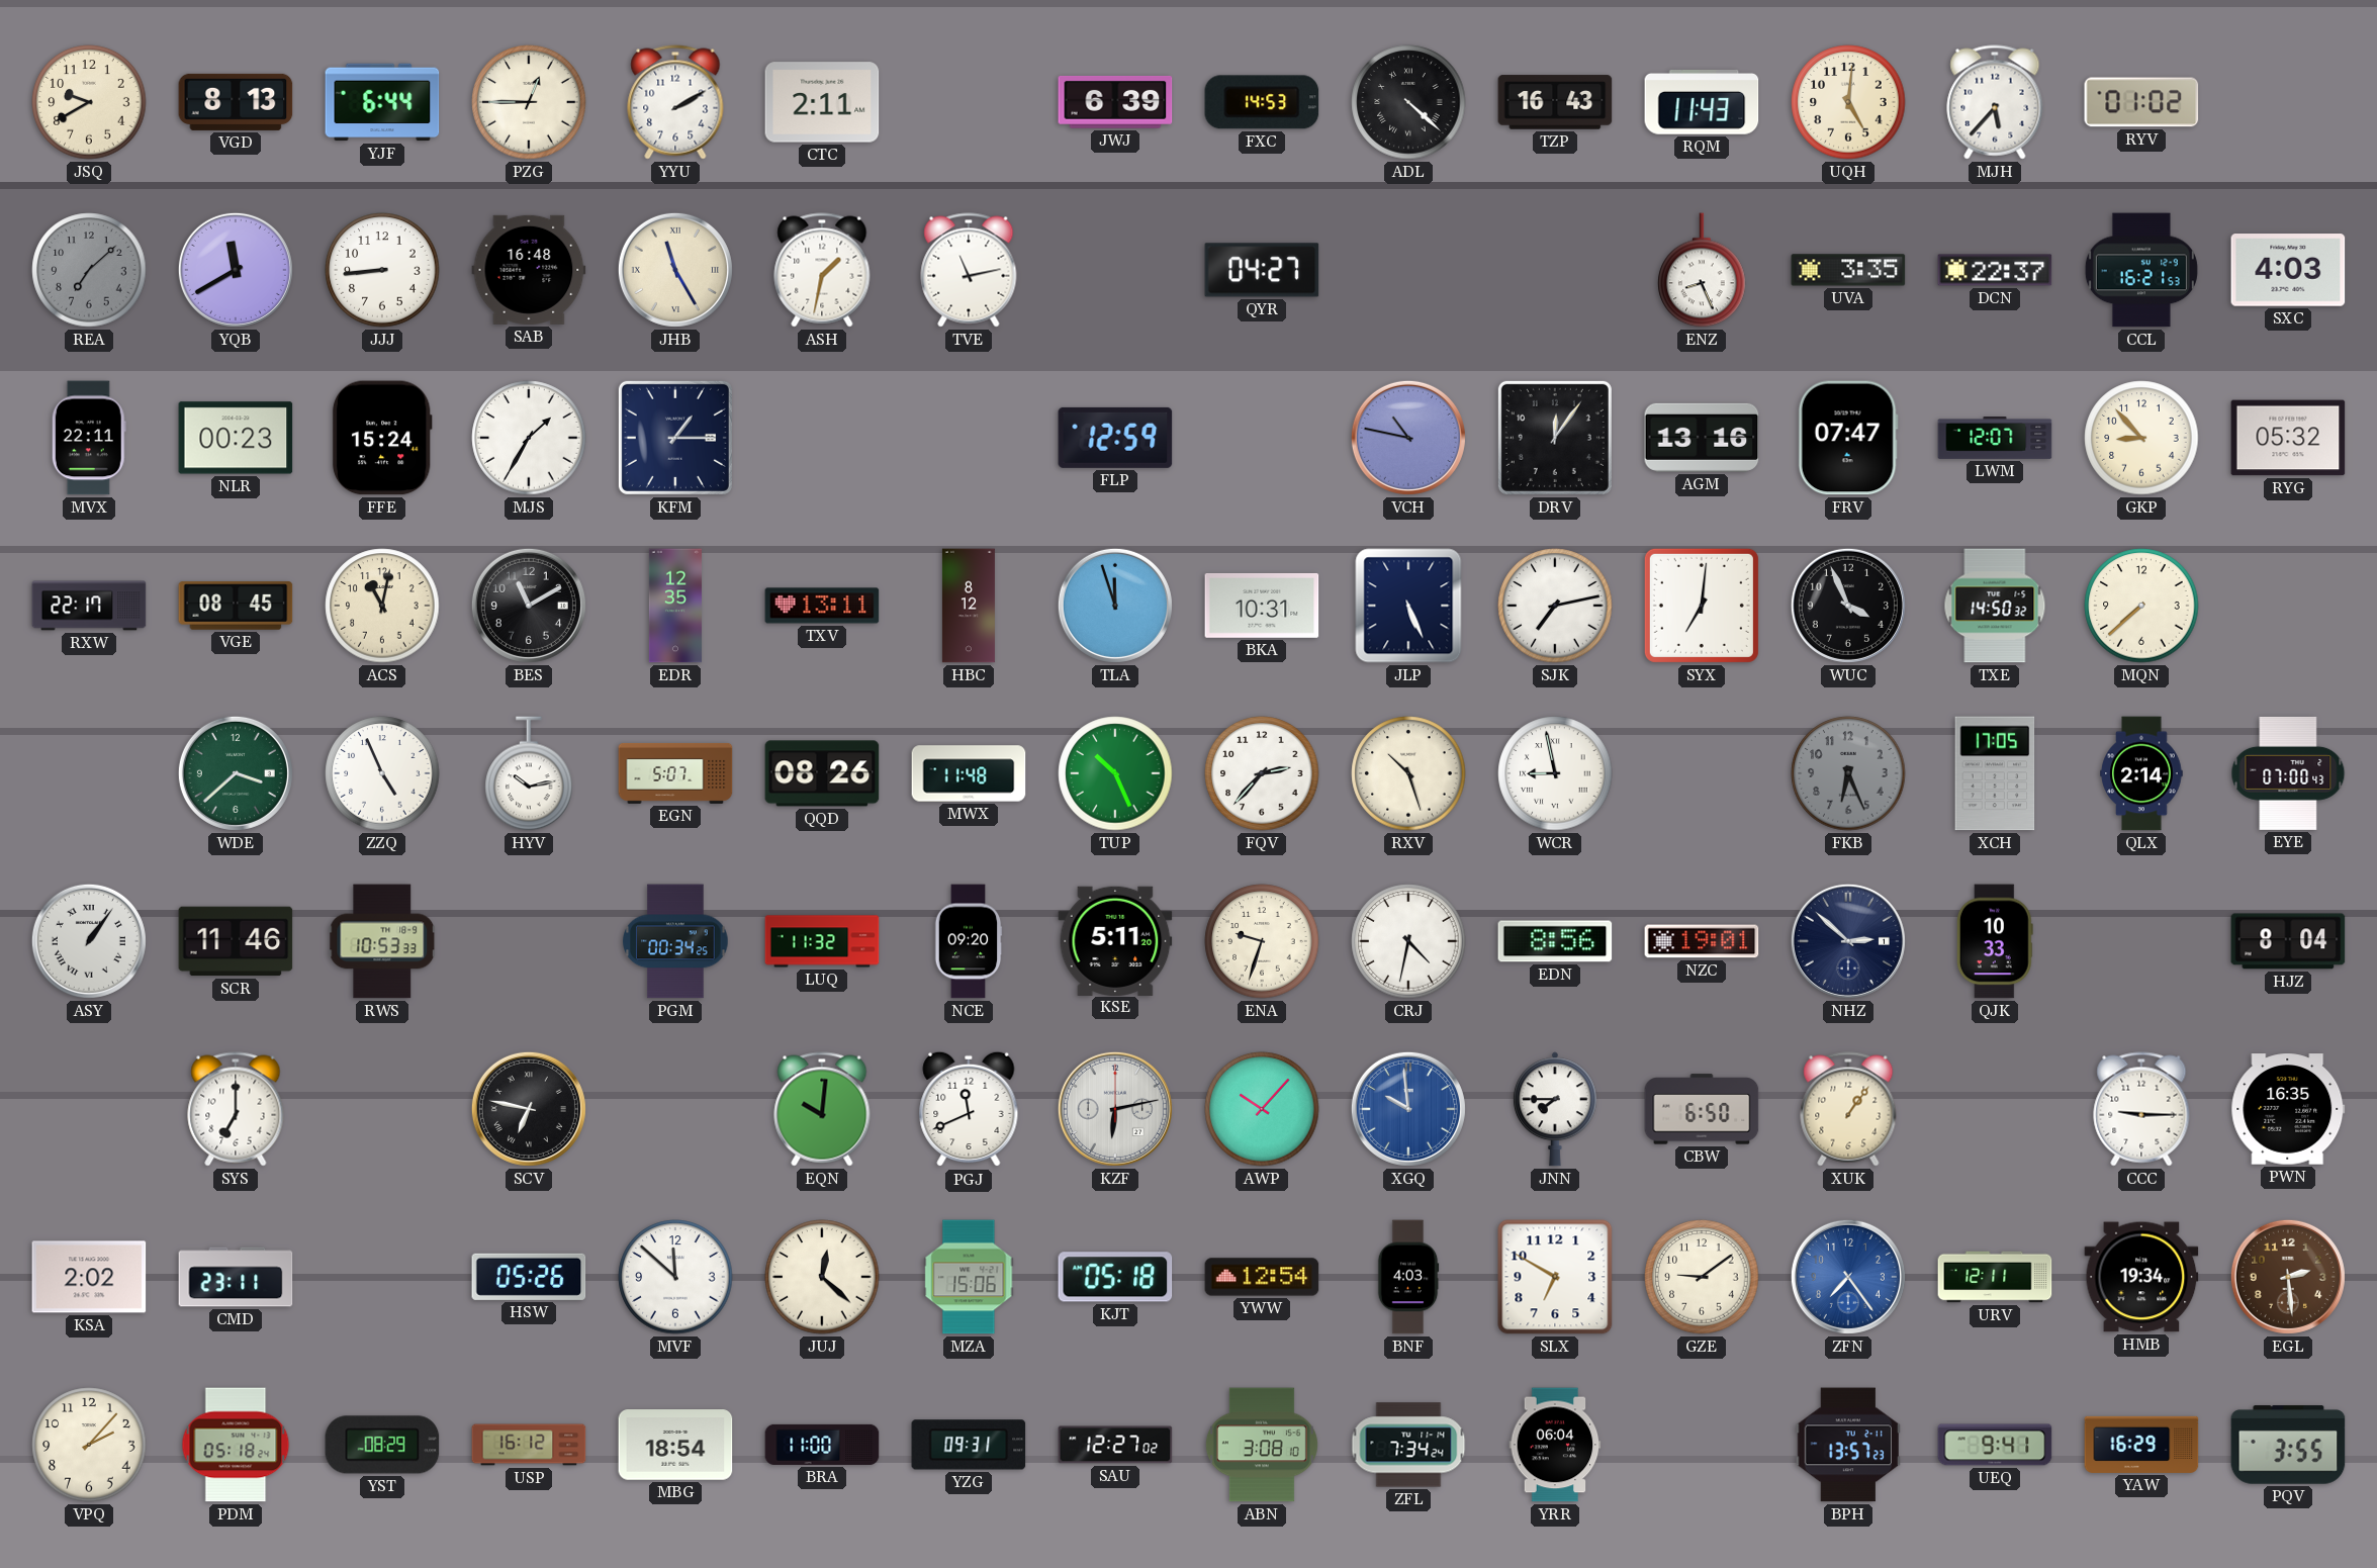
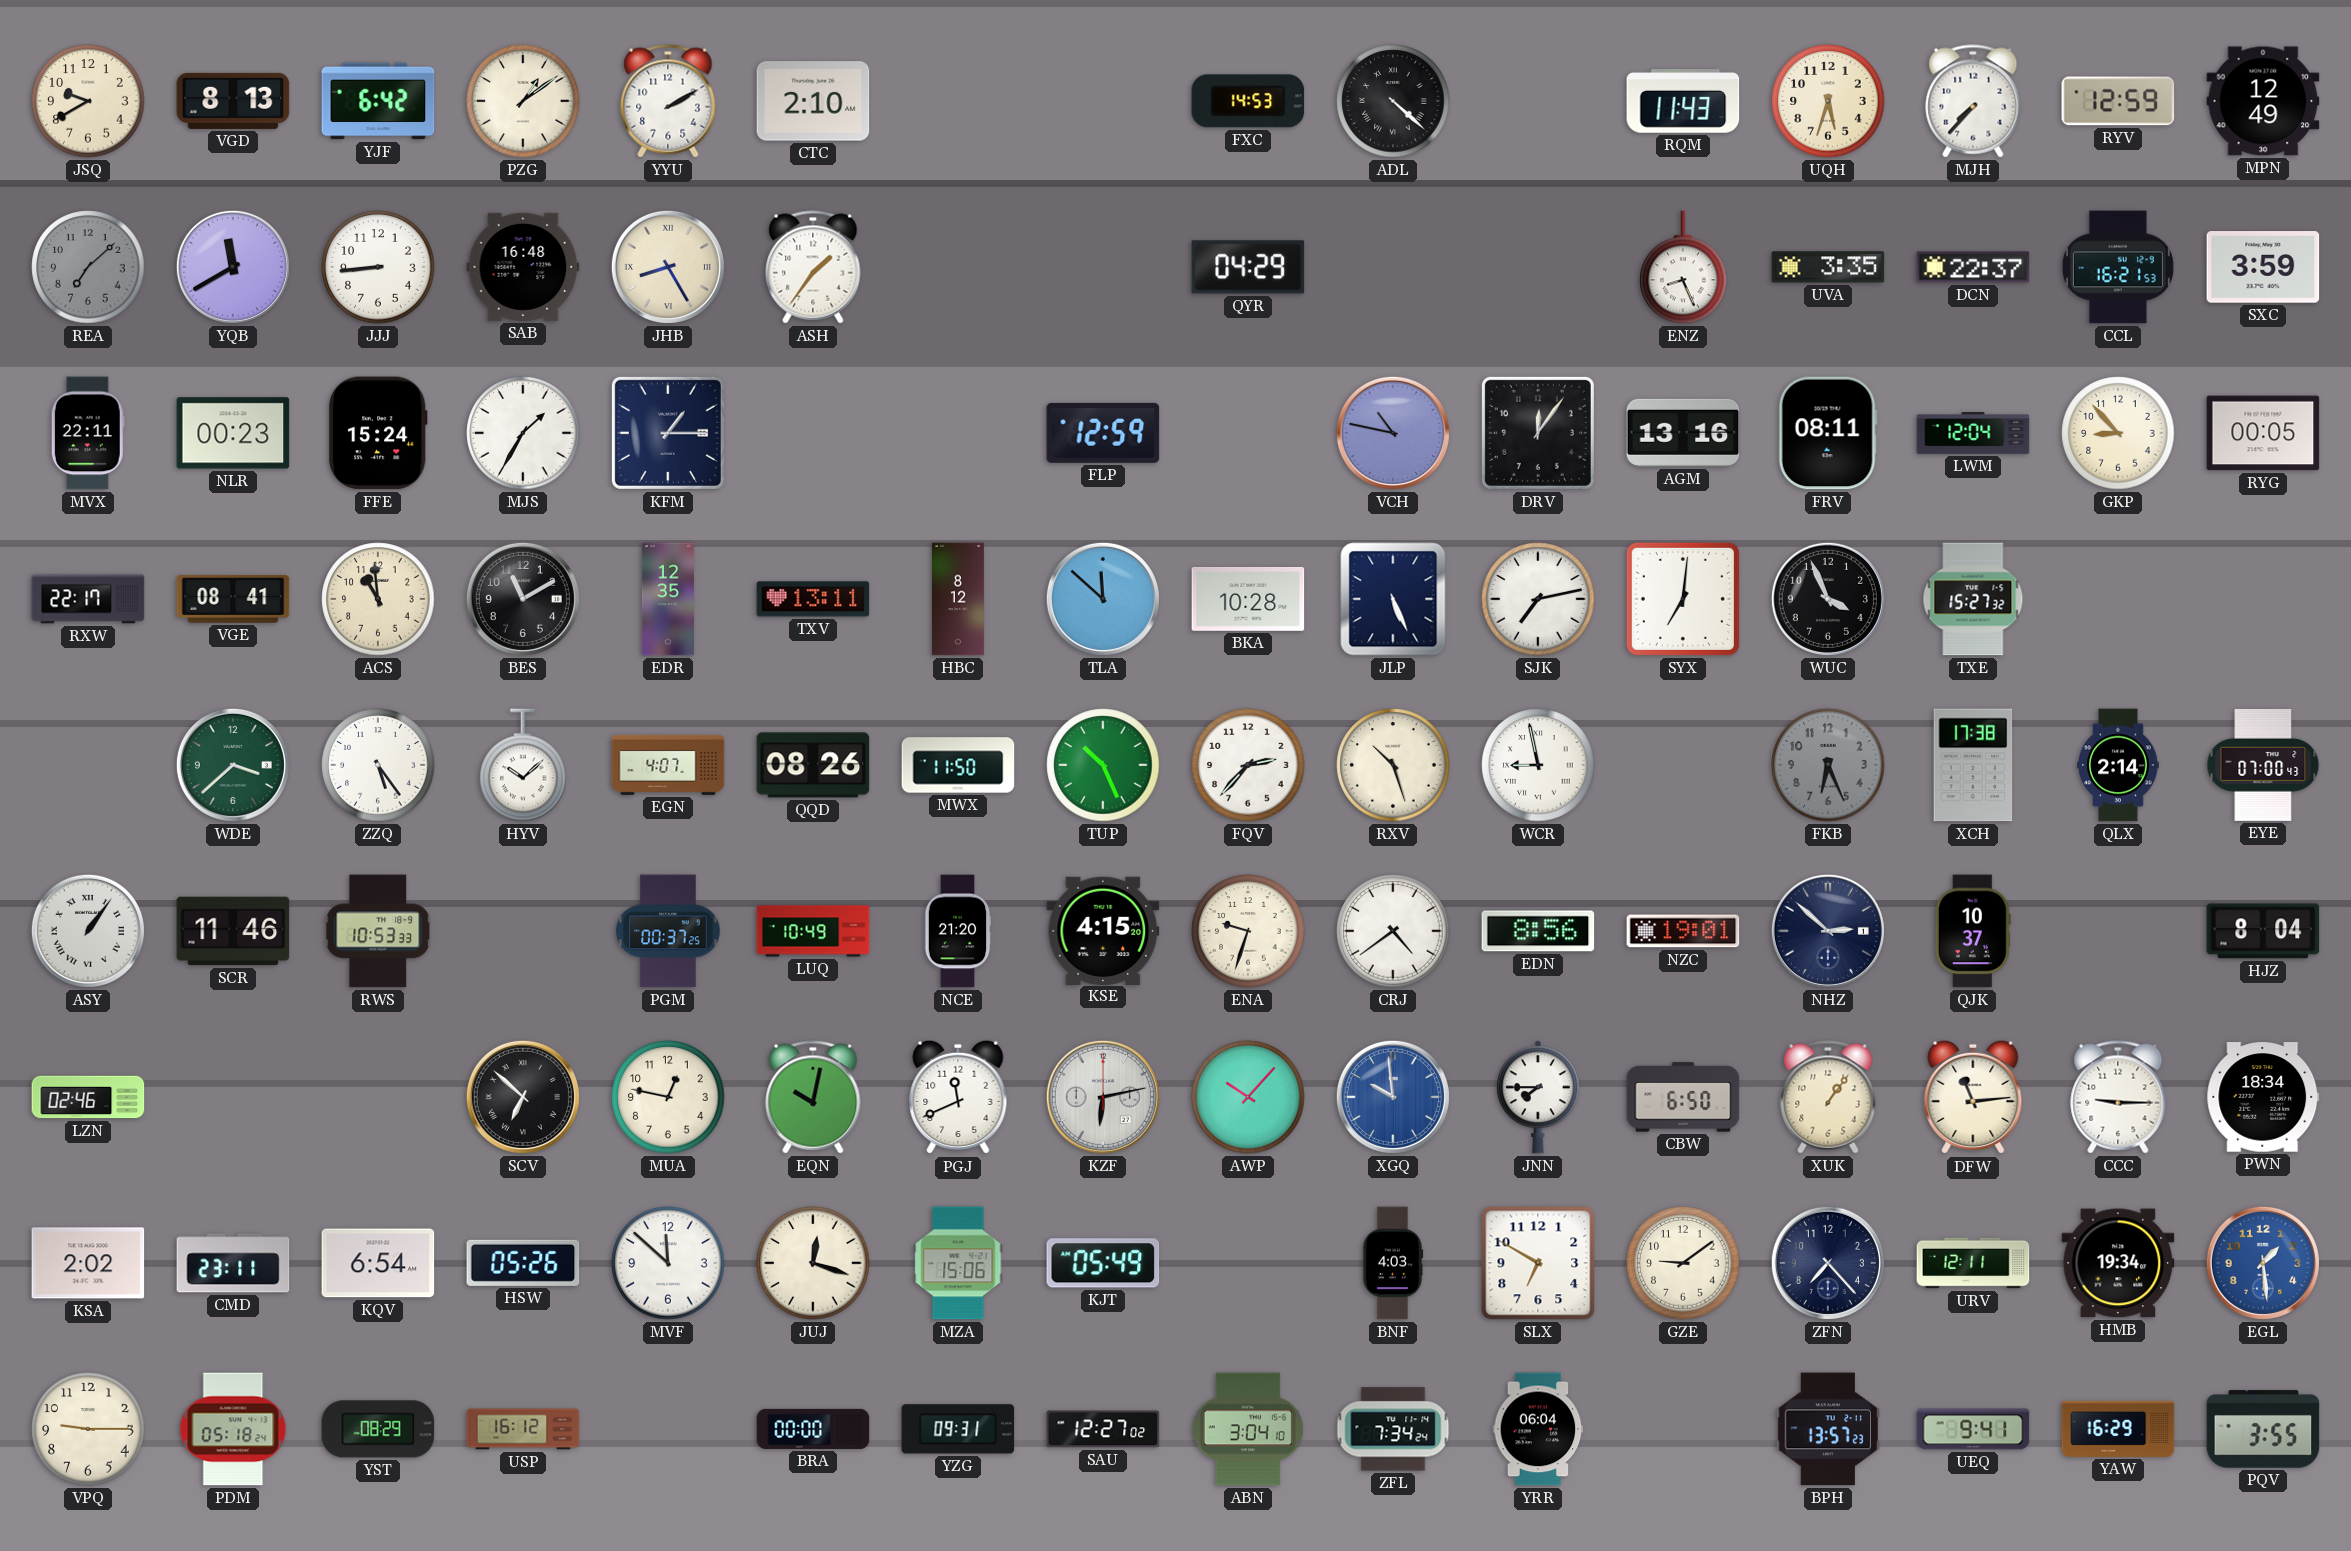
YJF: 6:44 -> 6:42 (378, 101)
PZG: 12:45 -> 1:09 (523, 101)
CTC: 2:11 -> 2:10 (813, 101)
JWJ: 6:39 -> none (1115, 102)
TZP: 16:43 -> none (1555, 102)
UQH: 5:01 -> 5:33 (1828, 101)
MJH: 5:37 -> 7:37 (1973, 101)
RYV: 01:02 -> 12:59 (2118, 101)
MPN: none -> 12:49 (2263, 101)
JHB: 11:25 -> 8:25 (668, 267)
ASH: 1:32 -> 1:36 (813, 267)
TVE: 11:13 -> none (969, 270)
QYR: 04:27 -> 04:29 (1248, 267)
SXC: 4:03 -> 3:59 (2263, 267)
FRV: 07:47 -> 08:11 (1828, 433)
LWM: 12:07 -> 12:04 (1973, 434)
RYG: 05:32 -> 00:05 (2263, 433)
VGE: 08:45 -> 08:41 (233, 599)
ACS: 11:02 -> 10:59 (378, 599)
TLA: 11:57 -> 11:52 (1103, 599)
BKA: 10:31 -> 10:28 (1248, 599)
TXE: 14:50 -> 15:27 (1973, 599)
MQN: 7:38 -> none (2141, 606)
ZZQ: 4:56 -> 5:24 (378, 765)
HYV: 10:13 -> 10:08 (523, 765)
EGN: 5:07 -> 4:07 (668, 765)
MWX: 11:48 -> 11:50 (958, 765)
XCH: 17:05 -> 17:38 (1973, 765)
PGM: 00:34 -> 00:37 (668, 931)
LUQ: 11:32 -> 10:49 (813, 931)
NCE: 09:20 -> 21:20 (958, 931)
KSE: 5:11 -> 4:15 (1103, 930)
CRJ: 4:32 -> 4:39 (1393, 931)
QJK: 10:33 -> 10:37 (1973, 931)
LZN: none -> 02:46 (88, 1097)
SYS: 7:00 -> none (236, 1109)
SCV: 6:47 -> 6:52 (523, 1097)
MUA: none -> 12:47 (668, 1097)
EQN: 10:01 -> 10:02 (813, 1097)
DFW: none -> 11:14 (1973, 1097)
PWN: 16:35 -> 18:34 (2263, 1097)
KQV: none -> 6:54 (378, 1263)
JUJ: 12:22 -> 12:18 (813, 1263)
KJT: 05:18 -> 05:49 (1103, 1263)
YWW: 12:54 -> none (1262, 1277)
ZFN: 7:24 -> 7:23 (1828, 1263)
ZFN dial: blue -> navy (1828, 1263)
EGL: 2:29 -> 1:29 (2263, 1263)
EGL dial: brown -> blue (2263, 1263)
VPQ: 2:07 -> 9:15 (88, 1429)
MBG: 18:54 -> none (675, 1445)
BRA: 11:00 -> 00:00 (813, 1429)
ABN: 3:08 -> 3:04 (1248, 1429)
